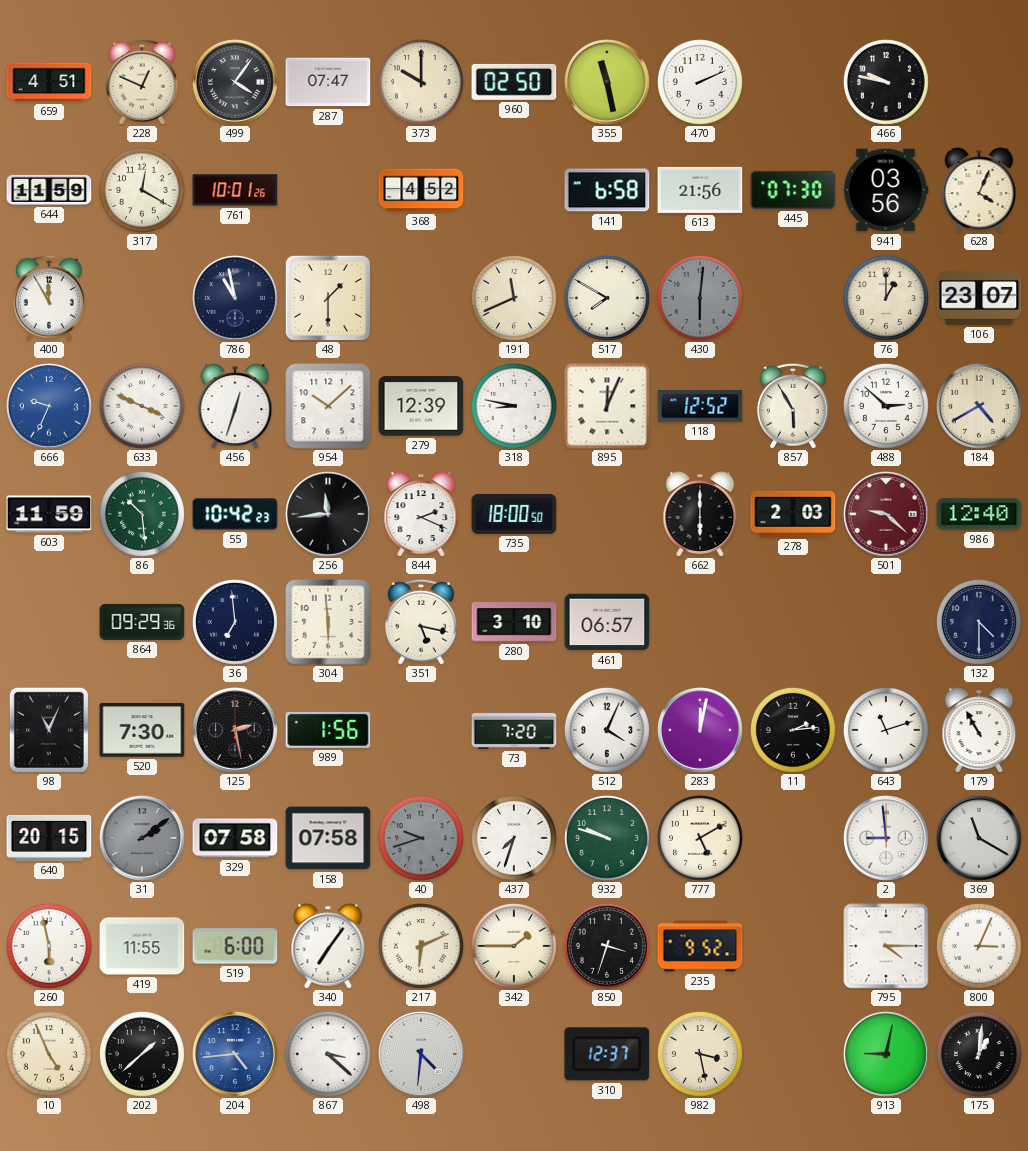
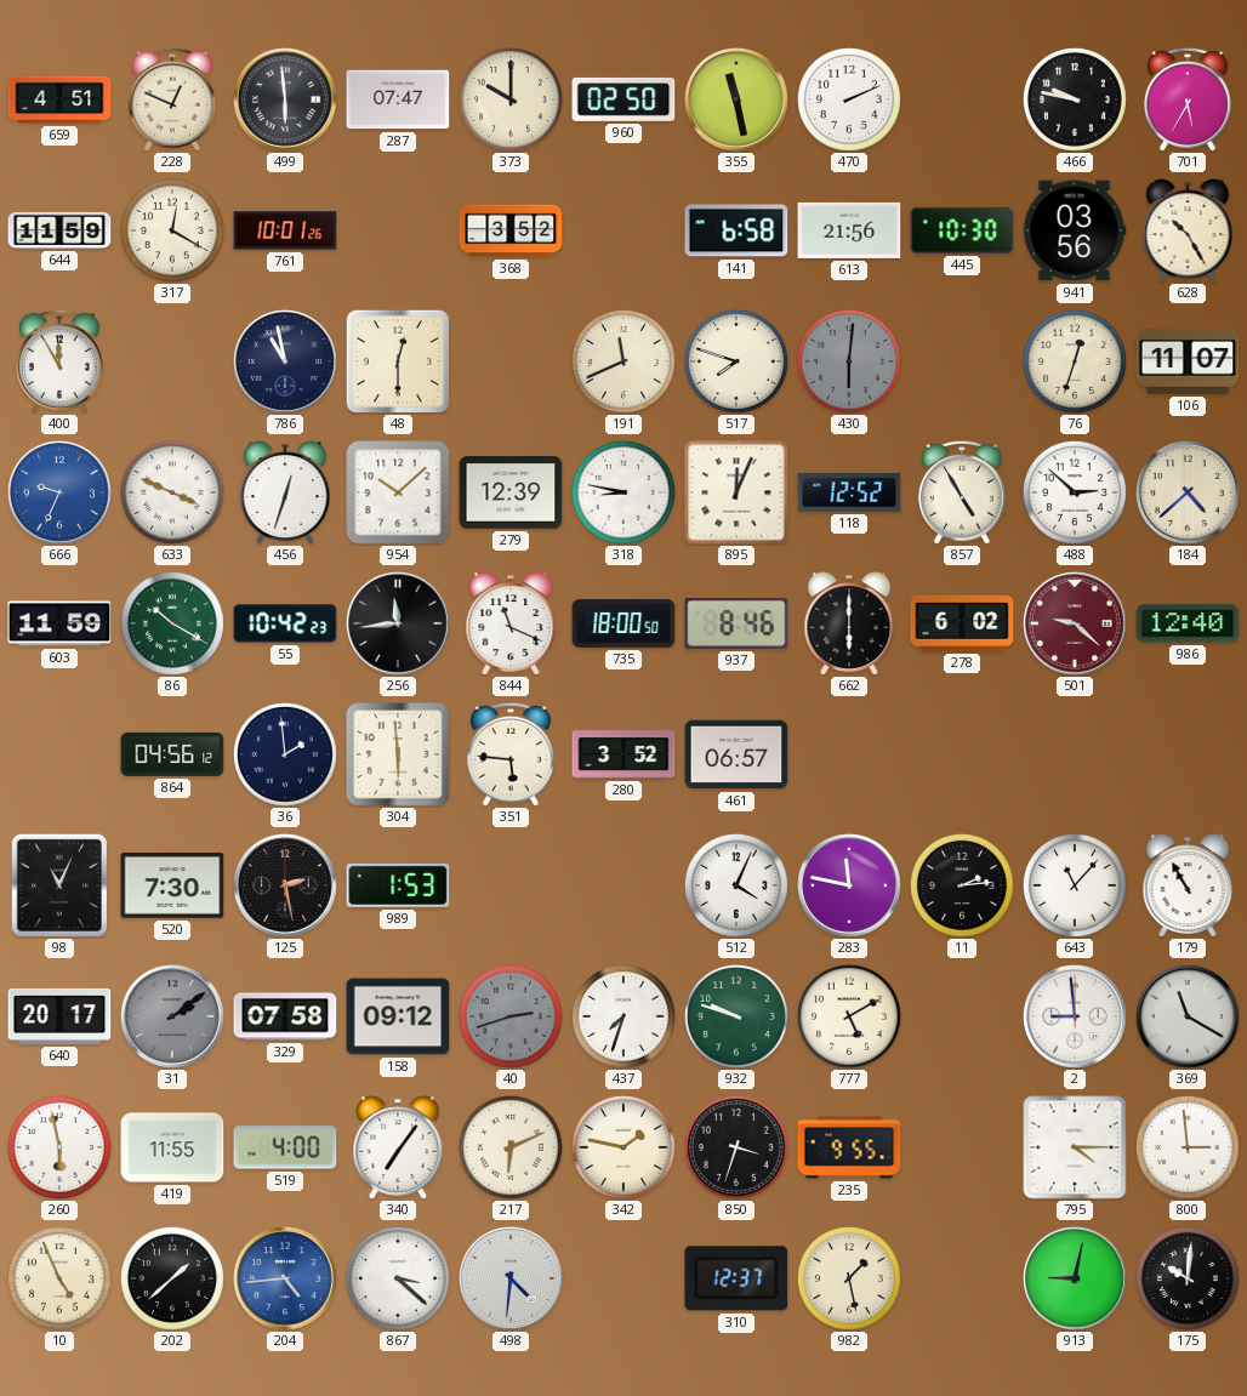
499: 4:06 -> 5:59 (286, 101)
701: none -> 5:35 (1188, 99)
368: 4:52 -> 3:52 (511, 230)
445: 07:30 -> 10:30 (962, 230)
628: 4:04 -> 10:25 (1188, 230)
48: 1:30 -> 12:30 (397, 360)
517: 7:50 -> 7:48 (736, 361)
76: 1:00 -> 12:33 (1075, 361)
106: 23:07 -> 11:07 (1188, 361)
857: 5:55 -> 4:55 (962, 492)
184: 4:40 -> 4:38 (1189, 494)
86: 10:29 -> 10:20 (172, 623)
844: 2:19 -> 11:19 (511, 623)
937: none -> 8:46 (736, 623)
278: 2:03 -> 6:02 (962, 623)
864: 09:29 -> 04:56 (172, 754)
36: 6:59 -> 1:59 (285, 754)
351: 5:17 -> 5:46 (511, 754)
280: 3:10 -> 3:52 (623, 754)
132: 4:30 -> none (979, 622)
989: 1:56 -> 1:53 (398, 885)
73: 7:20 -> none (514, 730)
283: 12:02 -> 11:47 (850, 887)
643: 11:12 -> 11:07 (1075, 885)
640: 20:15 -> 20:17 (59, 1016)
158: 07:58 -> 09:12 (398, 1016)
40: 9:42 -> 2:42 (511, 1016)
519: 6:00 -> 4:00 (285, 1147)
342: 1:45 -> 1:47 (623, 1147)
235: 9:52 -> 9:55 (849, 1147)
800: 3:04 -> 2:59 (1188, 1147)
982: 3:28 -> 1:28 (849, 1278)
175: 1:01 -> 10:01 (1188, 1278)
